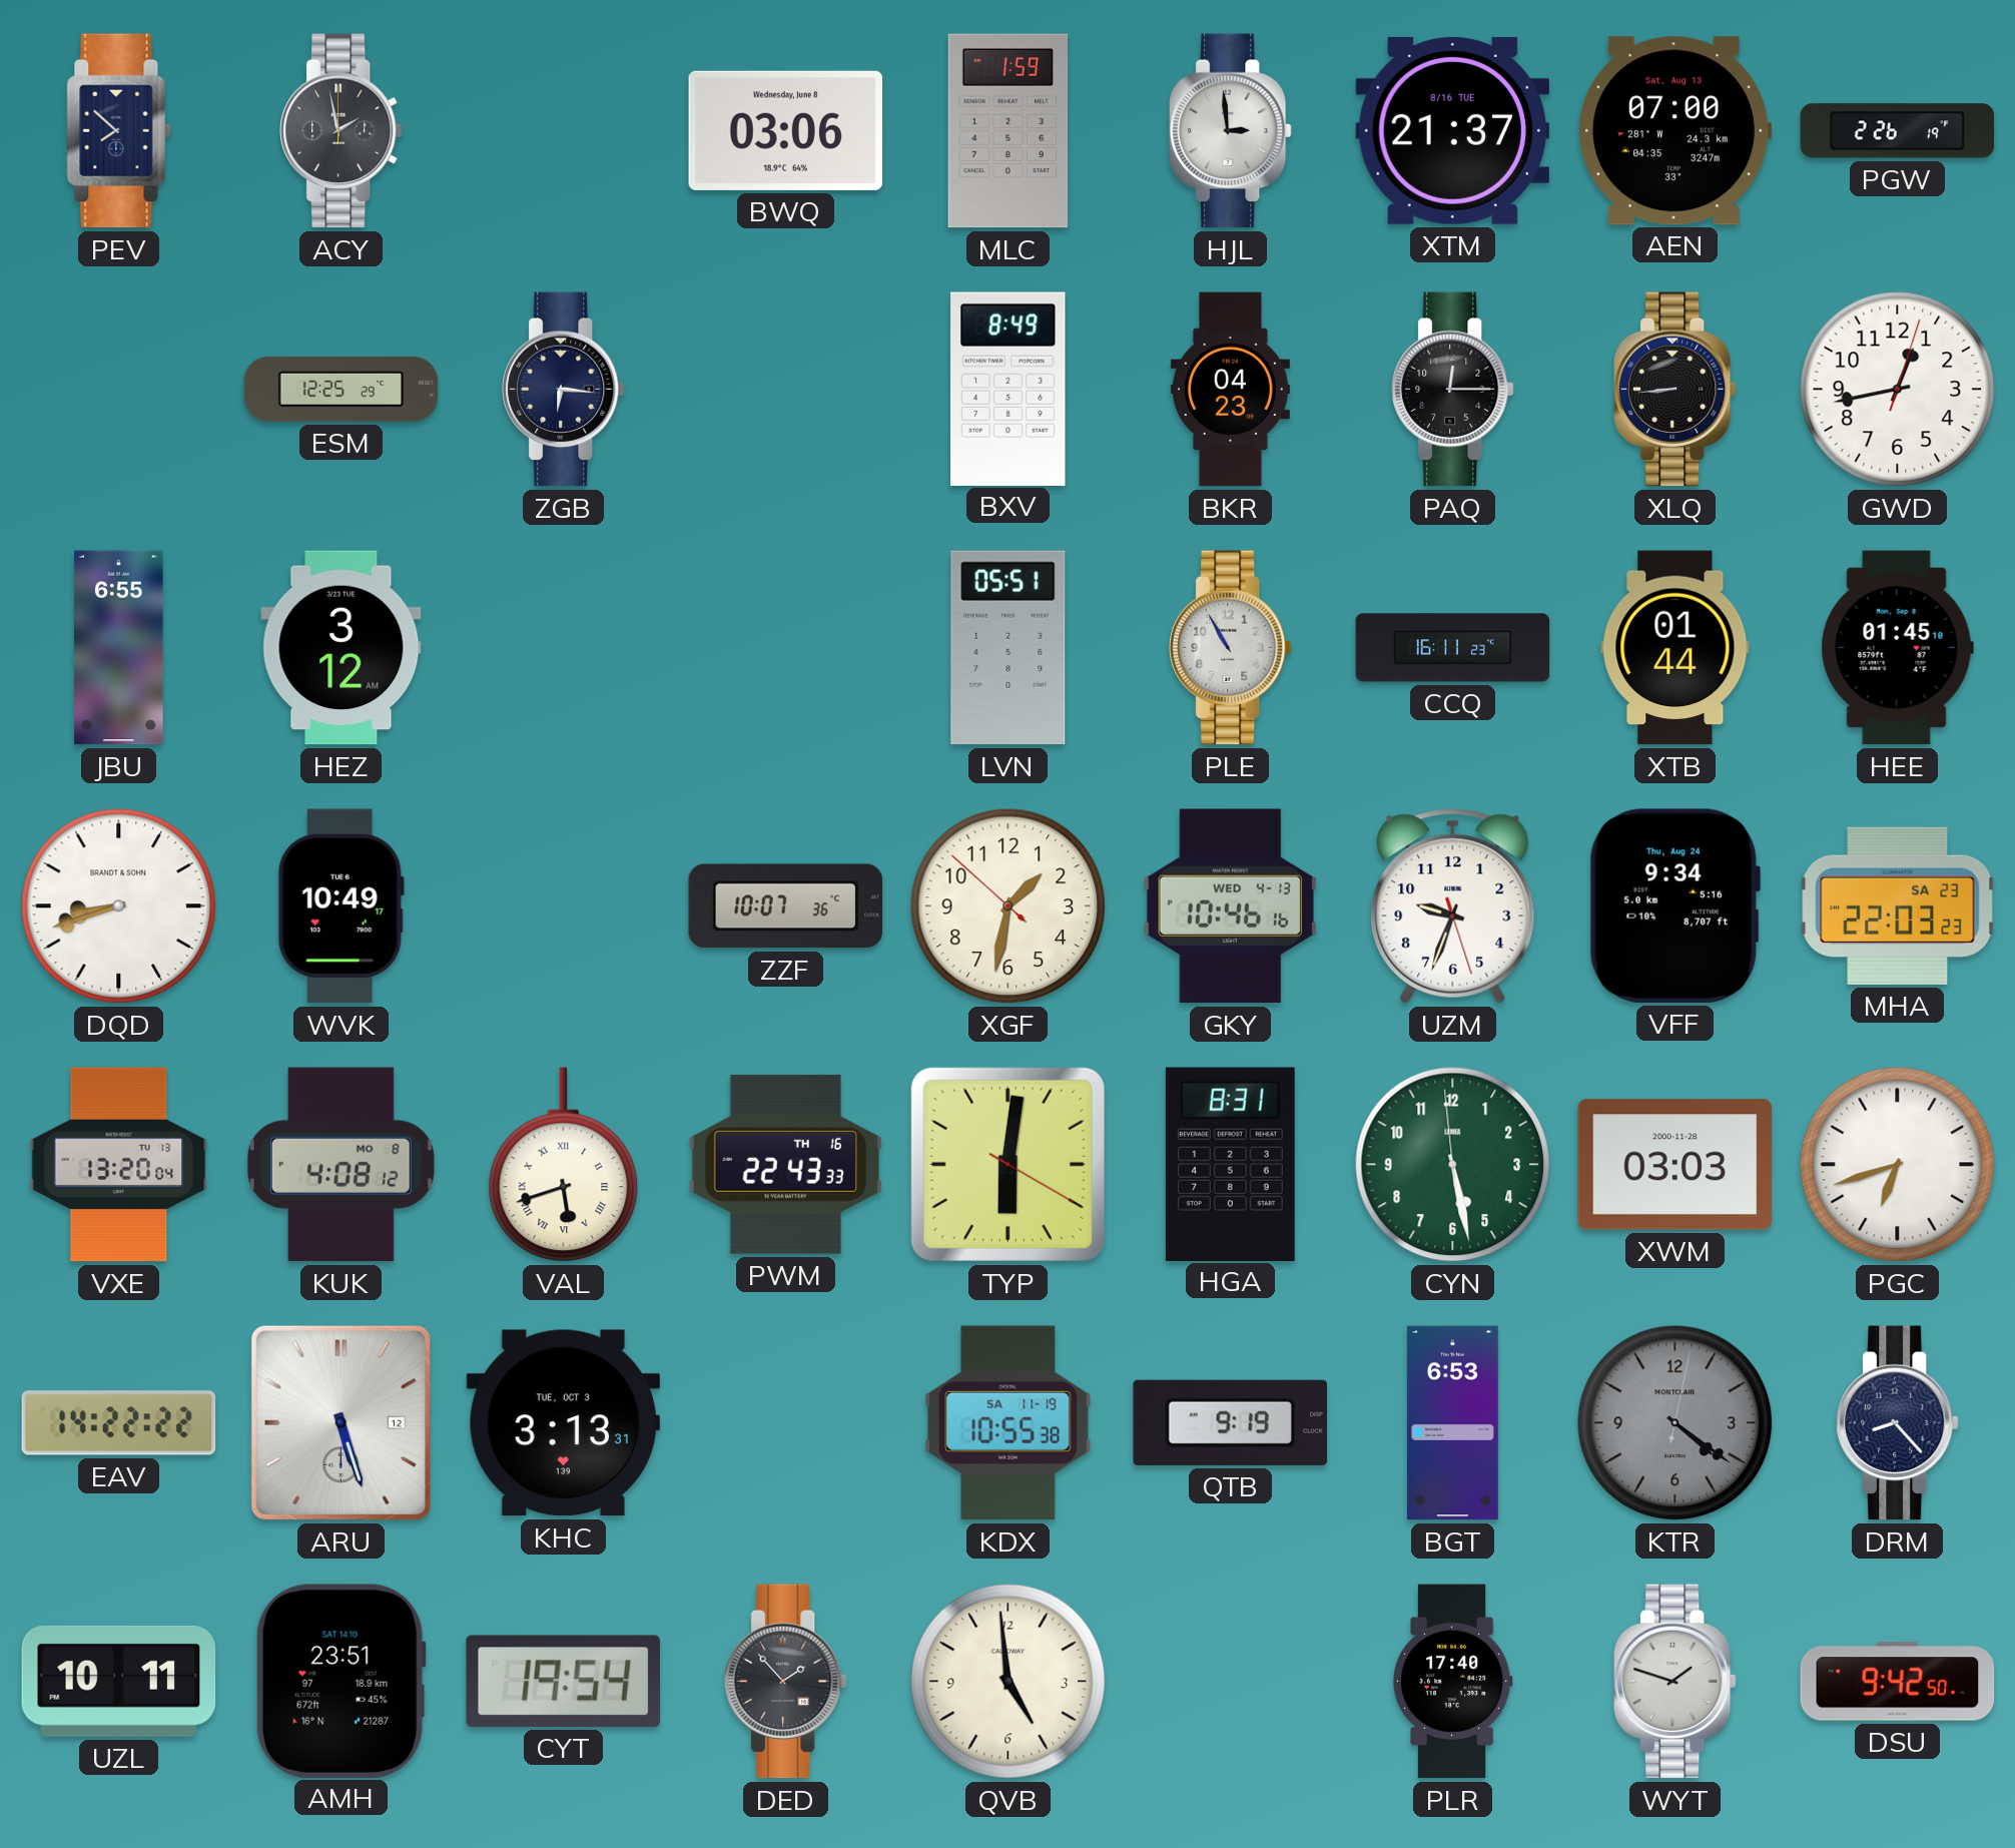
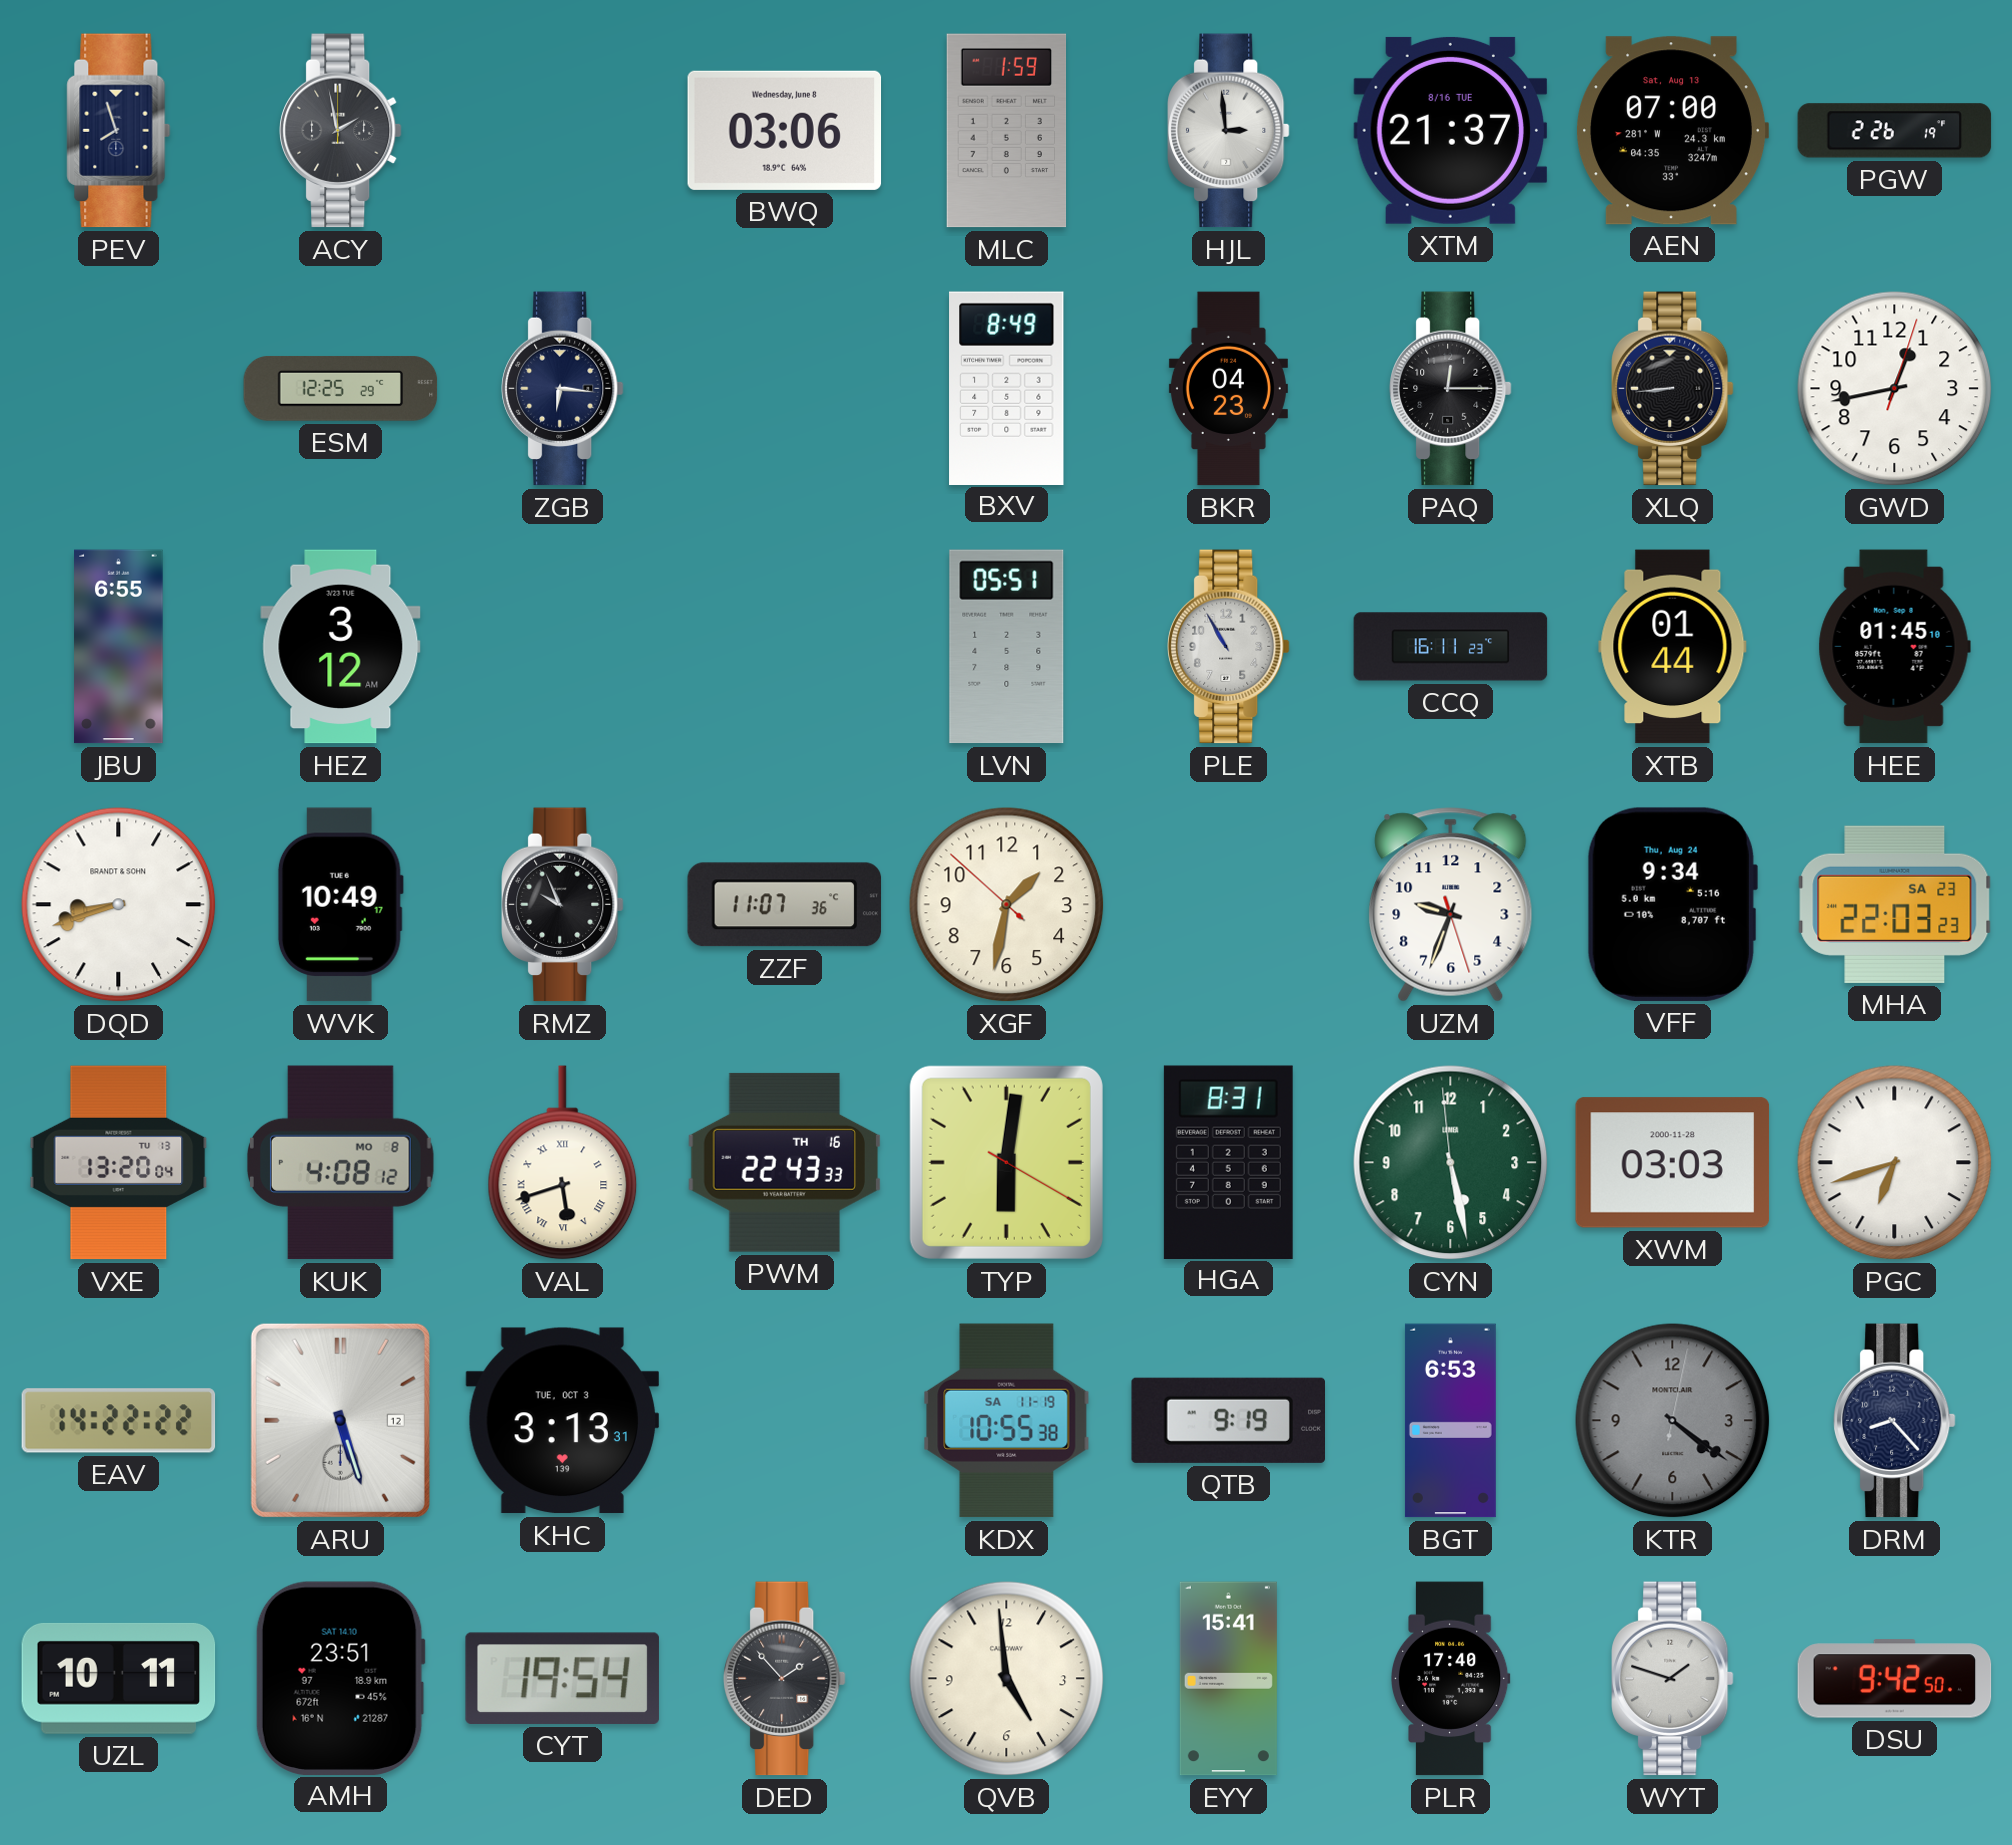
PEV: 7:52 -> 7:57 (119, 131)
RMZ: none -> 9:56 (563, 905)
ZZF: 10:07 -> 11:07 (785, 905)
GKY: 10:46 -> none (1230, 906)
EYY: none -> 15:41 (1228, 1679)
